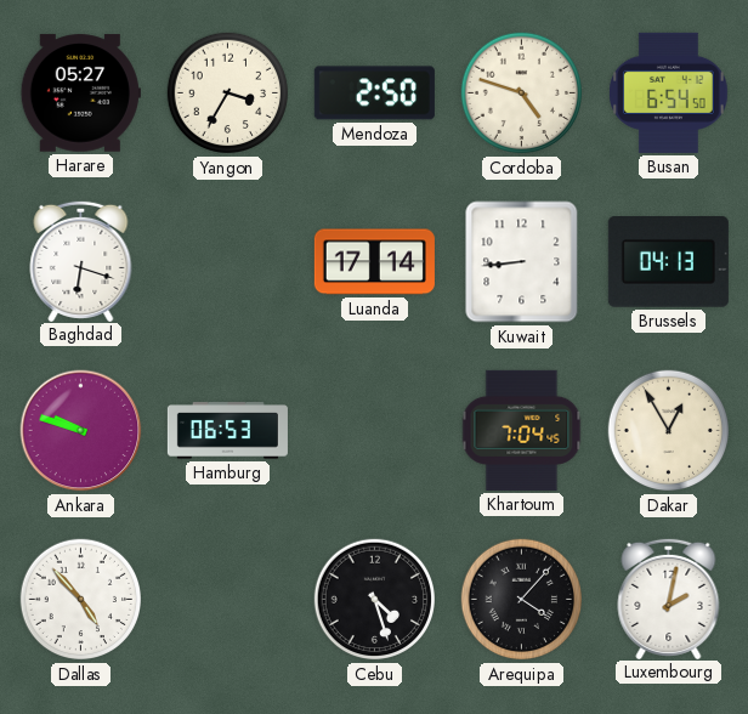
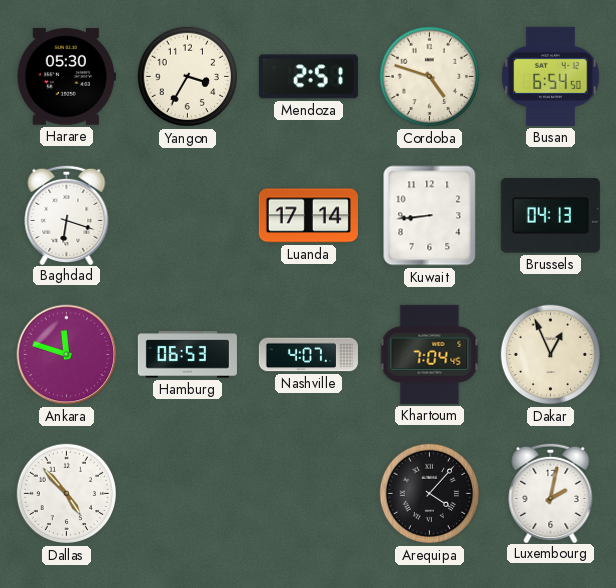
Harare: 05:27 -> 05:30 (66, 77)
Mendoza: 2:50 -> 2:51 (308, 77)
Ankara: 9:48 -> 11:48 (67, 355)
Nashville: none -> 4:07 (308, 355)
Dakar: 12:55 -> 12:56 (551, 355)
Cebu: 4:27 -> none (375, 600)
